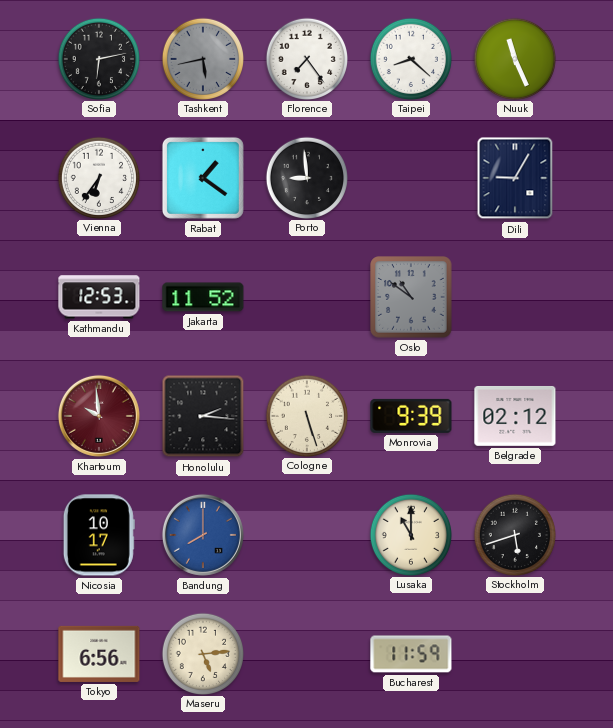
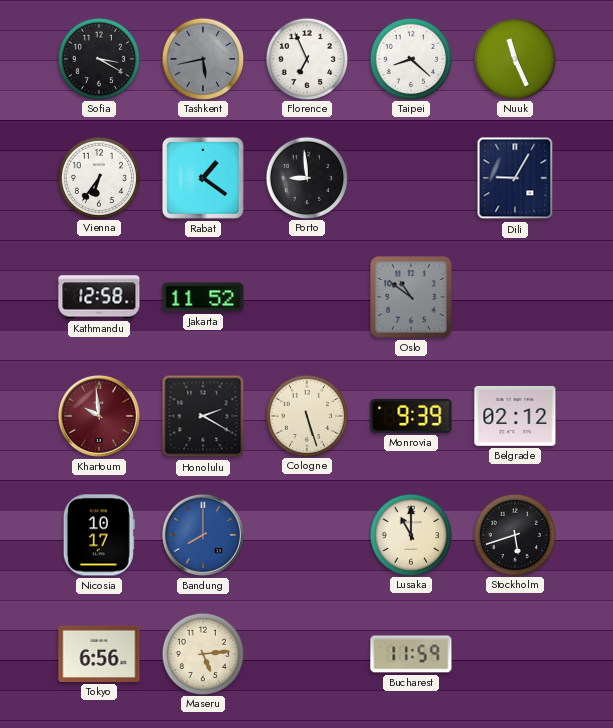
Sofia: 6:13 -> 3:20 (98, 58)
Florence: 7:24 -> 6:56 (306, 58)
Kathmandu: 12:53 -> 12:58 (99, 297)
Honolulu: 2:16 -> 2:20 (203, 416)
